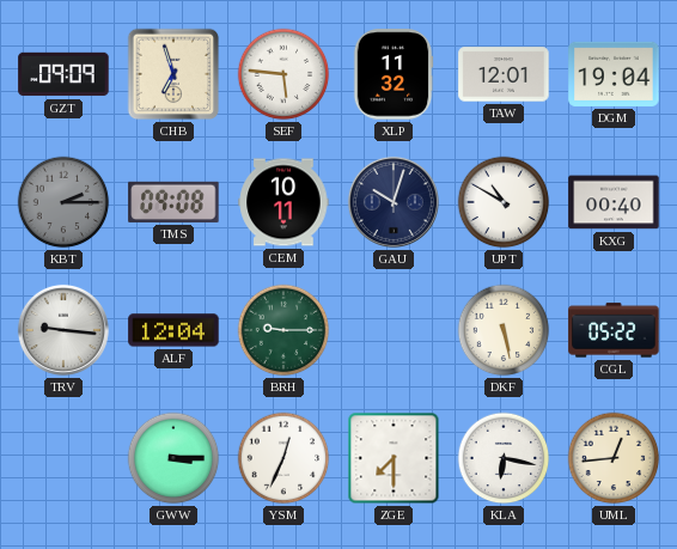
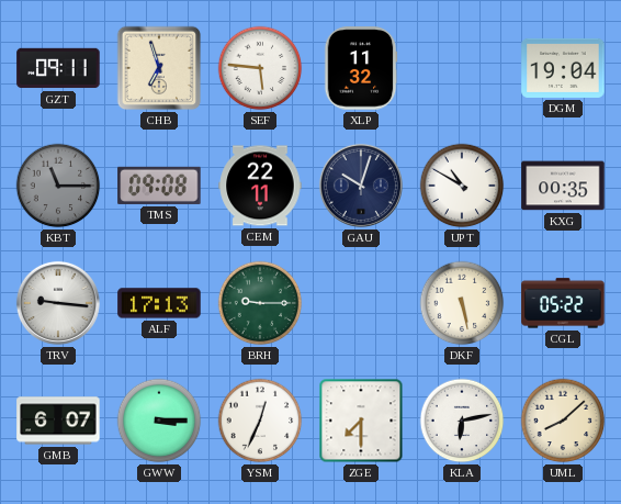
GZT: 09:09 -> 09:11 (58, 68)
TAW: 12:01 -> none (504, 74)
KBT: 2:15 -> 11:15 (58, 186)
CEM: 10:11 -> 22:11 (260, 186)
KXG: 00:40 -> 00:35 (563, 186)
ALF: 12:04 -> 17:13 (159, 303)
GMB: none -> 6:07 (58, 421)
KLA: 6:17 -> 6:13 (462, 421)
UML: 12:44 -> 8:08 (563, 421)
